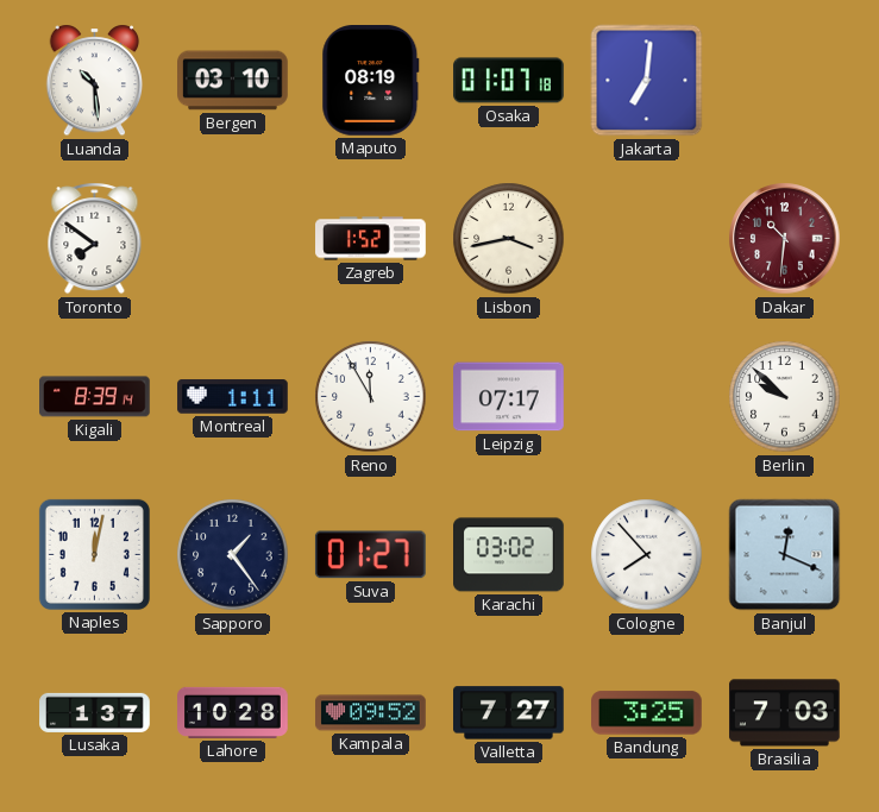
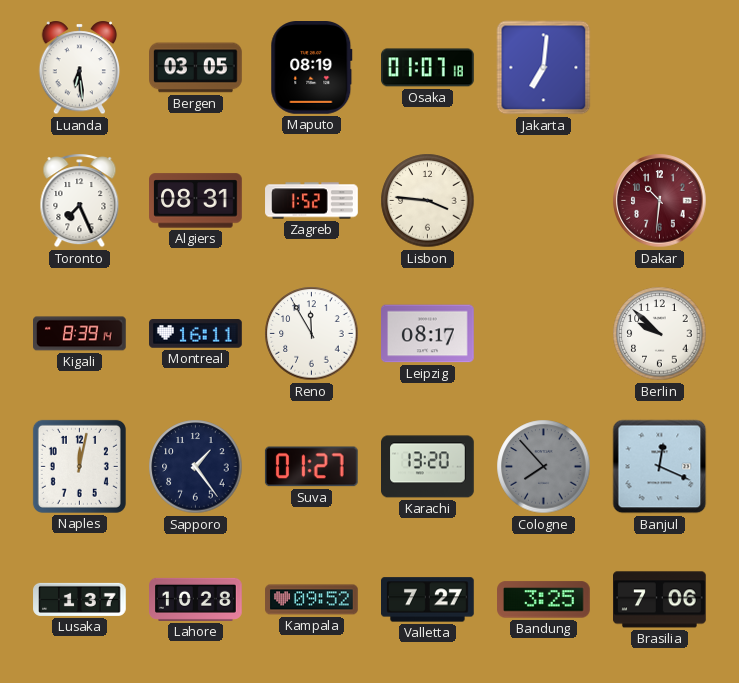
Luanda: 10:29 -> 6:29 (80, 68)
Bergen: 03:10 -> 03:05 (196, 68)
Toronto: 7:51 -> 7:26 (80, 201)
Algiers: none -> 08:31 (196, 201)
Lisbon: 3:43 -> 3:46 (428, 201)
Montreal: 1:11 -> 16:11 (196, 334)
Leipzig: 07:17 -> 08:17 (428, 334)
Karachi: 03:02 -> 13:20 (428, 467)
Cologne dial: white -> grey (544, 467)
Brasilia: 7:03 -> 7:06 (660, 600)
